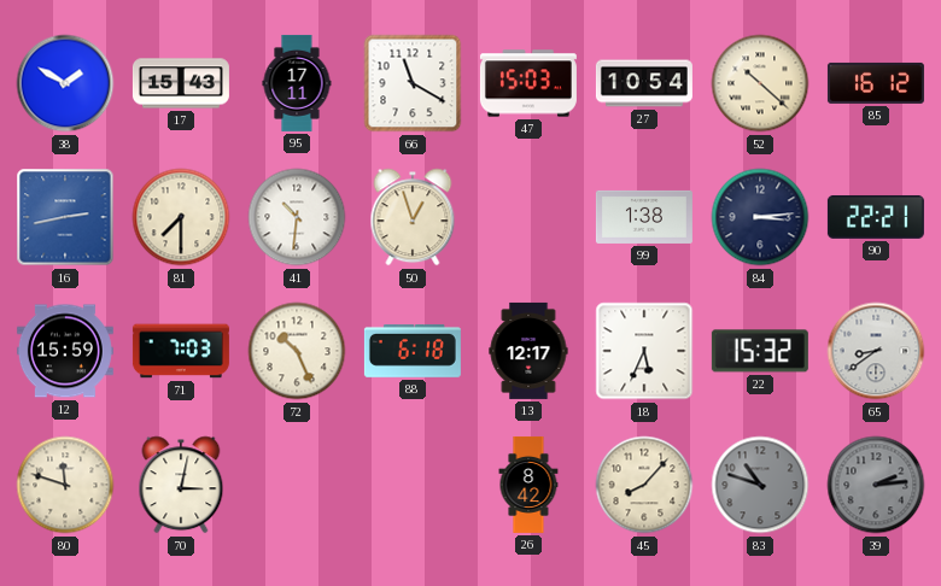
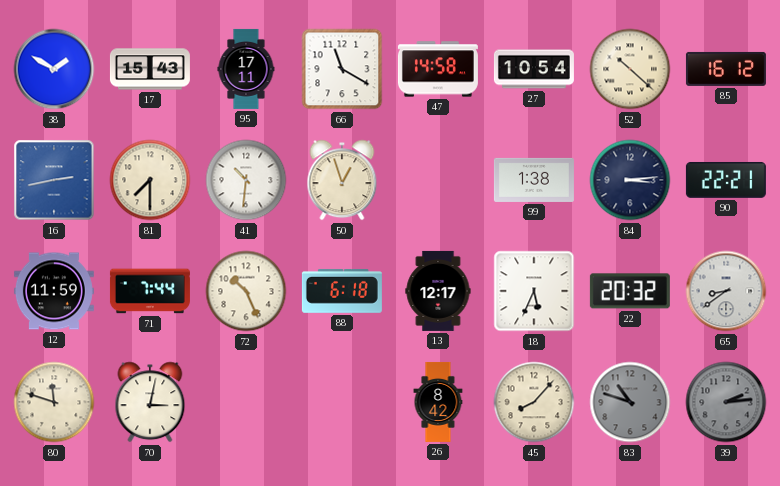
47: 15:03 -> 14:58 (438, 69)
12: 15:59 -> 11:59 (54, 291)
71: 7:03 -> 7:44 (150, 291)
22: 15:32 -> 20:32 (630, 291)
